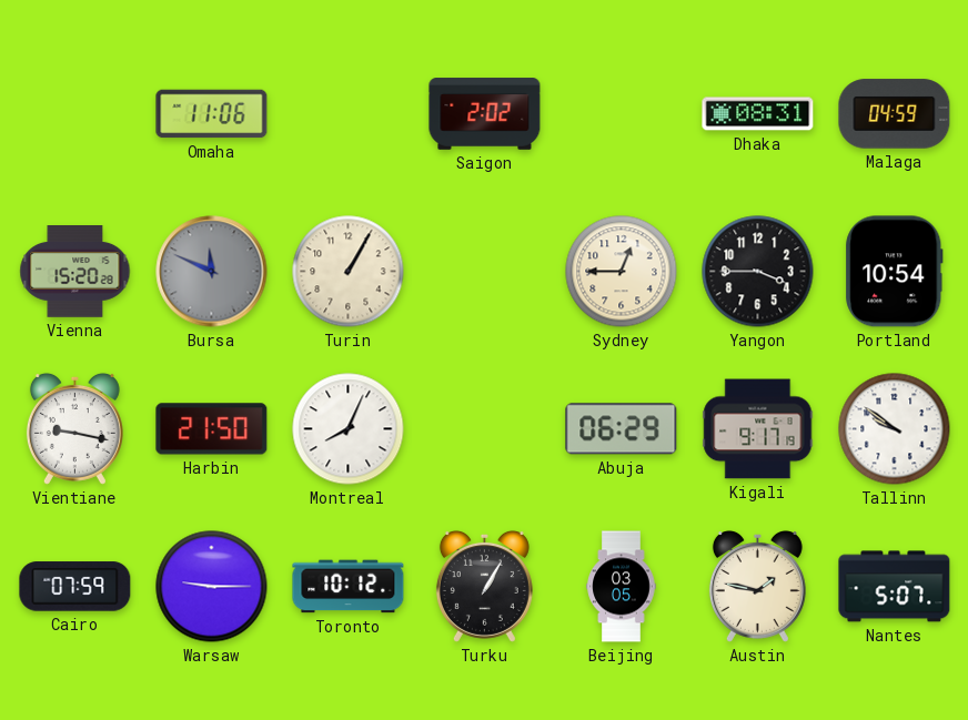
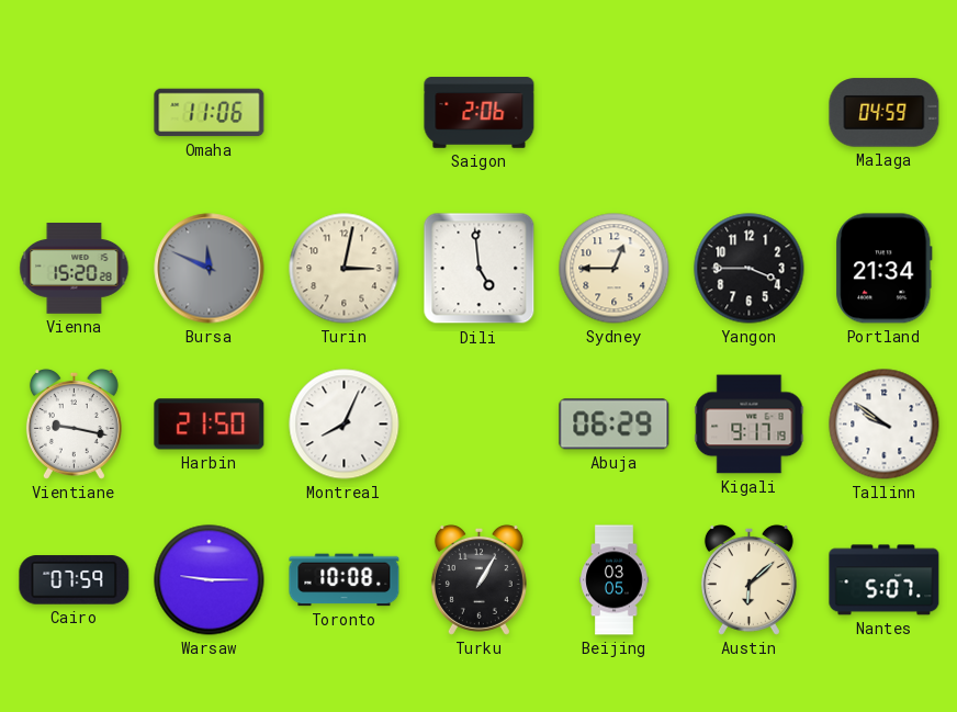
Saigon: 2:02 -> 2:06 (480, 113)
Dhaka: 08:31 -> none (758, 114)
Turin: 1:05 -> 3:02 (345, 269)
Dili: none -> 4:59 (480, 269)
Portland: 10:54 -> 21:34 (885, 269)
Toronto: 10:12 -> 10:08 (345, 580)
Austin: 1:47 -> 6:08 (748, 579)
